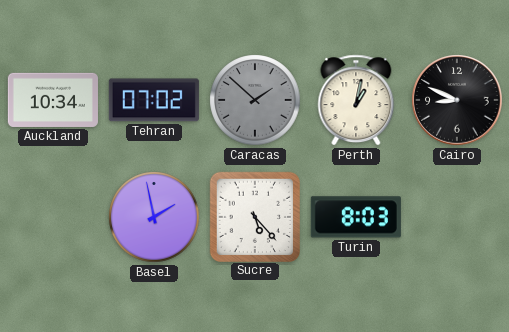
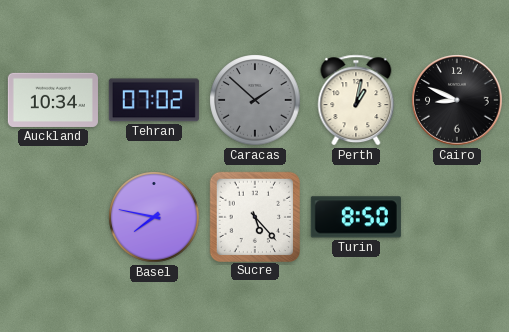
Basel: 1:58 -> 7:47 (154, 217)
Turin: 8:03 -> 8:50 (356, 217)
